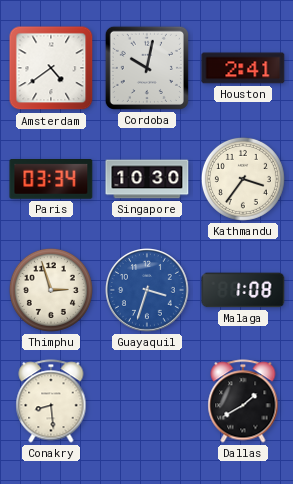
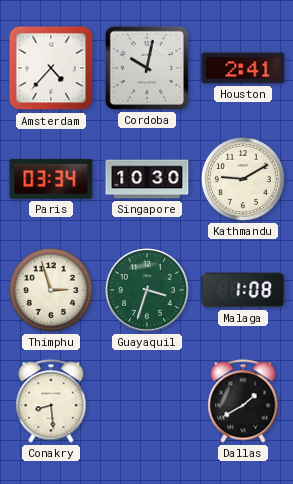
Amsterdam: 4:39 -> 4:37 (51, 68)
Kathmandu: 3:36 -> 9:10 (243, 179)
Guayaquil dial: blue -> green (148, 291)
